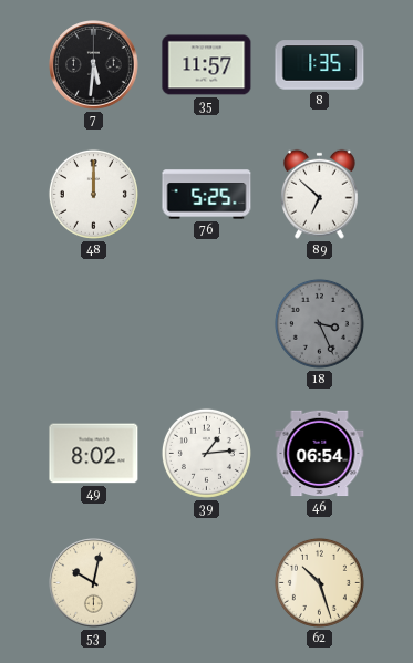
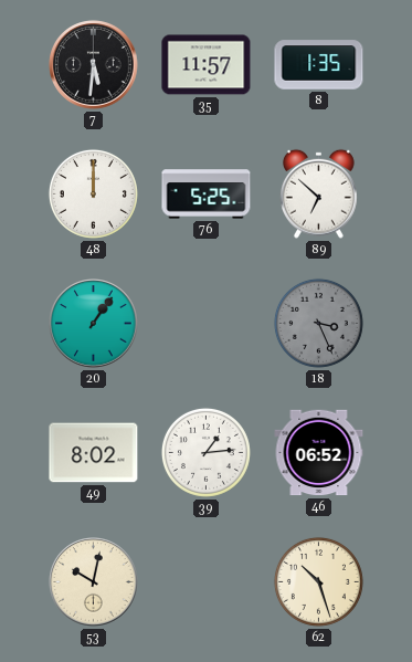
20: none -> 1:06 (94, 324)
46: 06:54 -> 06:52 (319, 453)
